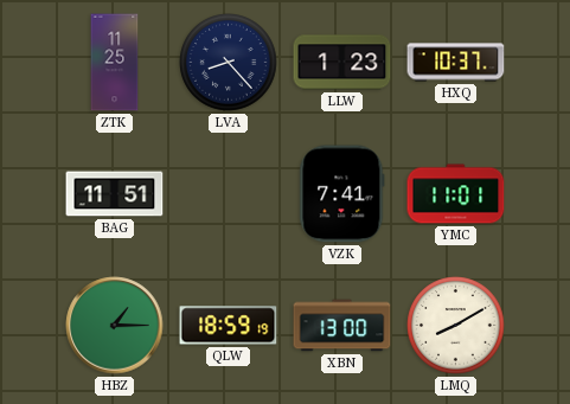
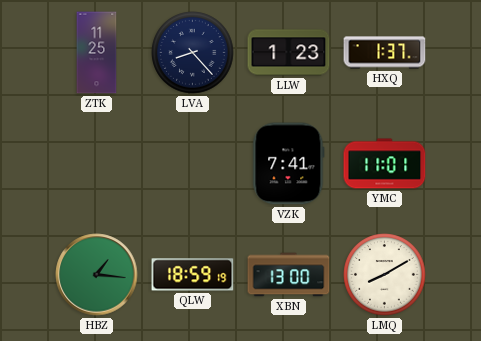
HXQ: 10:37 -> 1:37 (385, 53)
BAG: 11:51 -> none (115, 194)
HBZ: 1:15 -> 1:16 (97, 275)
